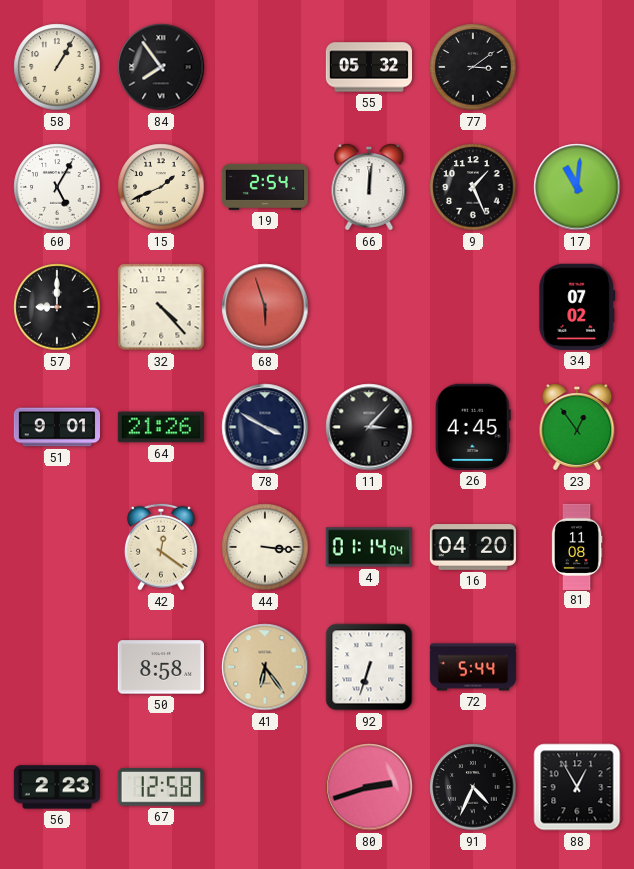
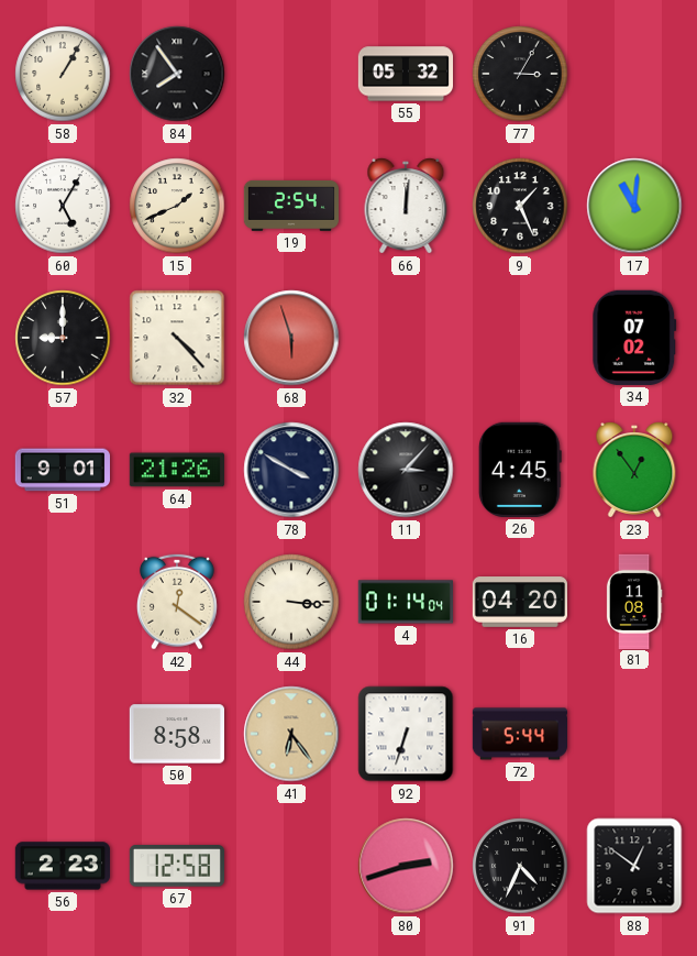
77: 3:09 -> 3:05 (520, 74)
88: 12:55 -> 12:51 (634, 866)
